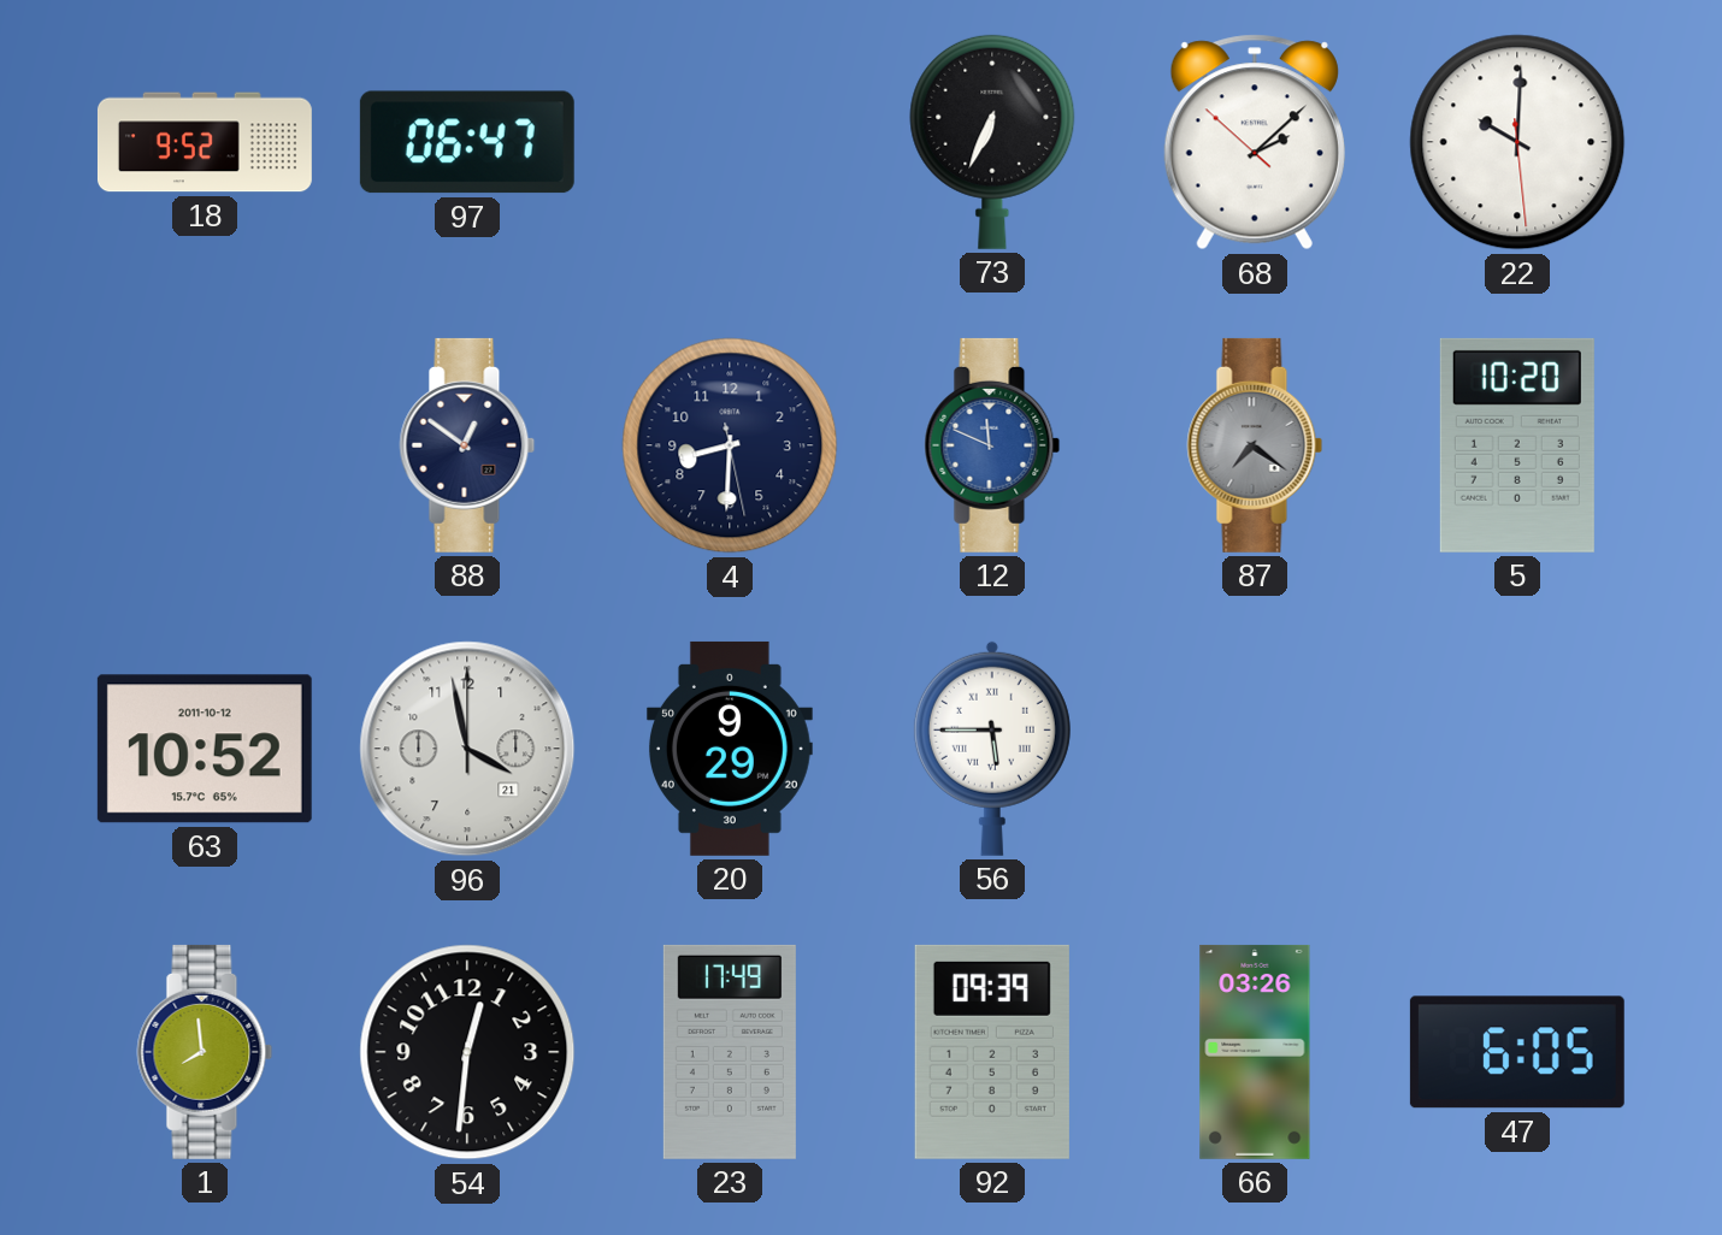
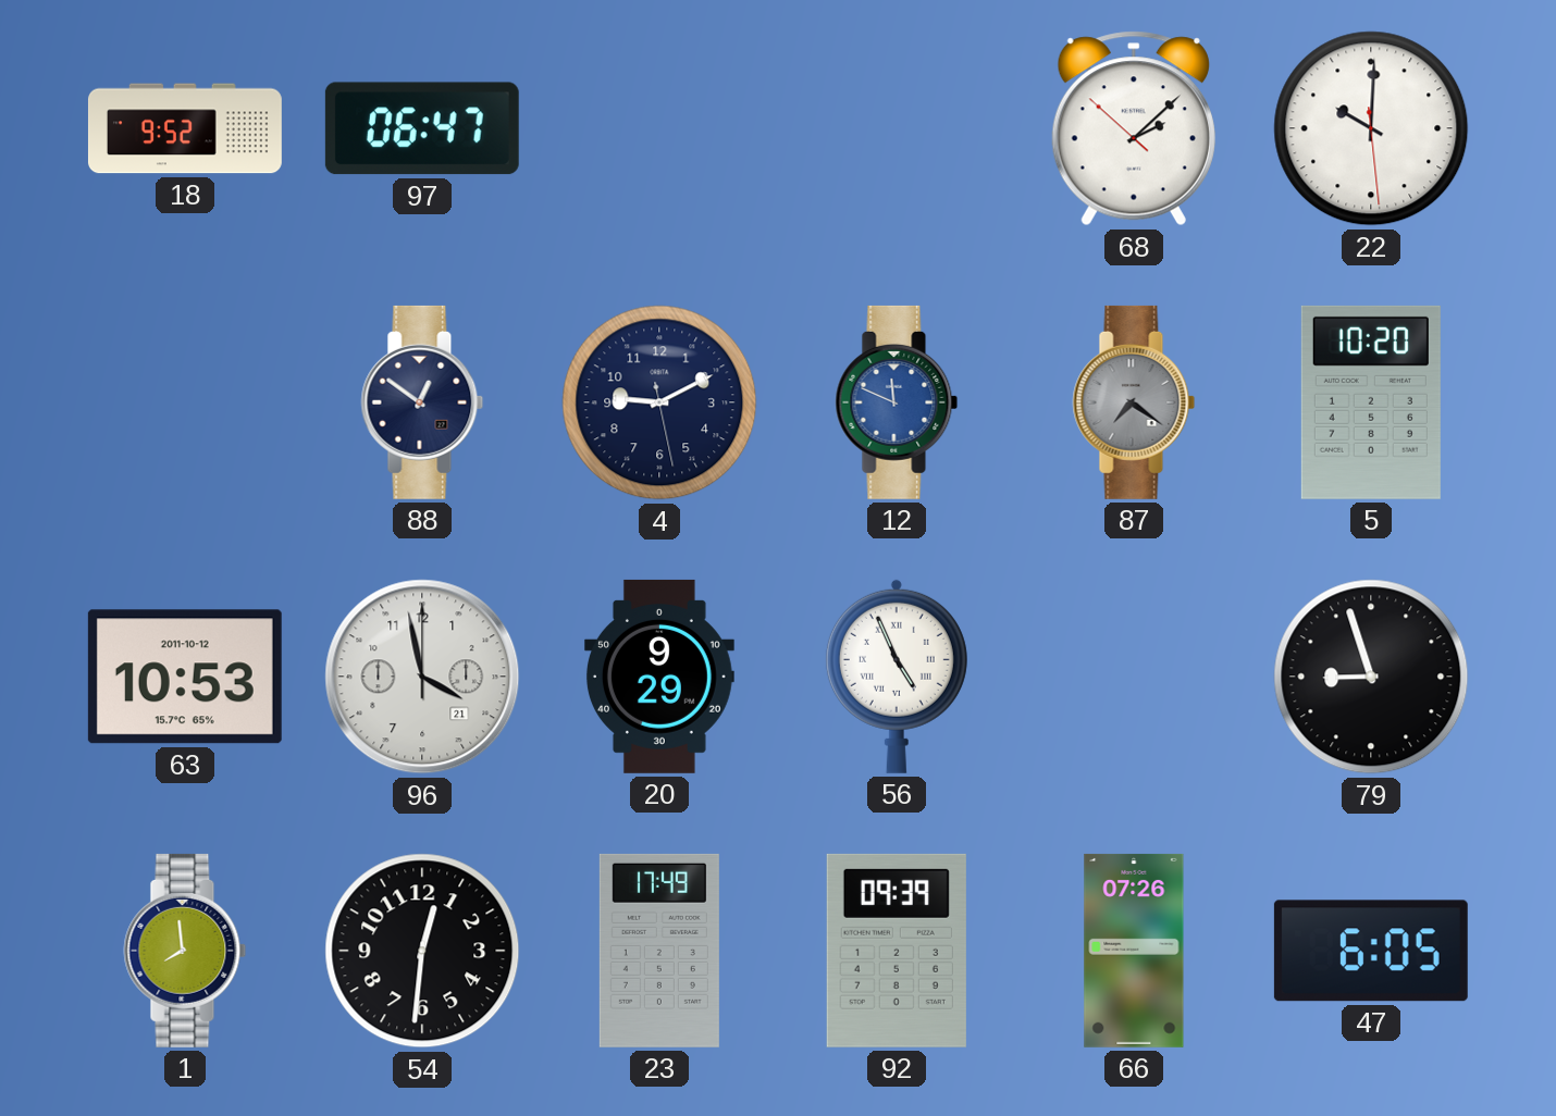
73: 6:34 -> none (992, 142)
4: 8:30 -> 9:10 (659, 402)
63: 10:52 -> 10:53 (185, 677)
56: 5:45 -> 4:56 (897, 677)
79: none -> 8:57 (1371, 677)
66: 03:26 -> 07:26 (1134, 951)
